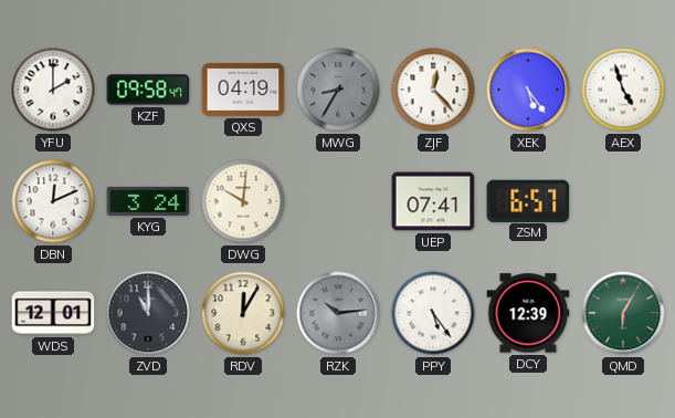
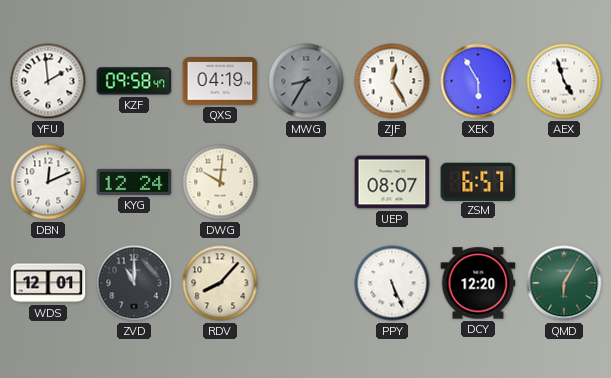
YFU: 2:00 -> 1:59 (48, 81)
ZJF: 12:23 -> 12:25 (392, 81)
XEK: 5:24 -> 5:55 (478, 81)
KYG: 3:24 -> 12:24 (134, 182)
UEP: 07:41 -> 08:07 (392, 182)
RDV: 12:05 -> 8:07 (220, 283)
RZK: 10:14 -> none (338, 313)
PPY: 5:24 -> 5:26 (392, 283)
DCY: 12:39 -> 12:20 (478, 283)
